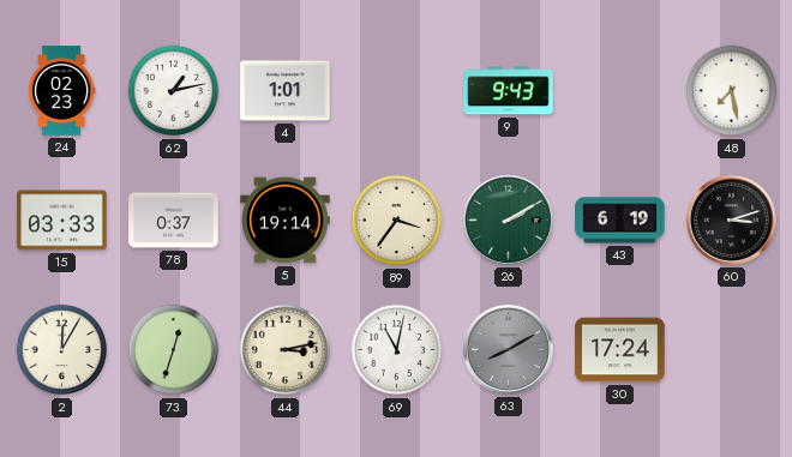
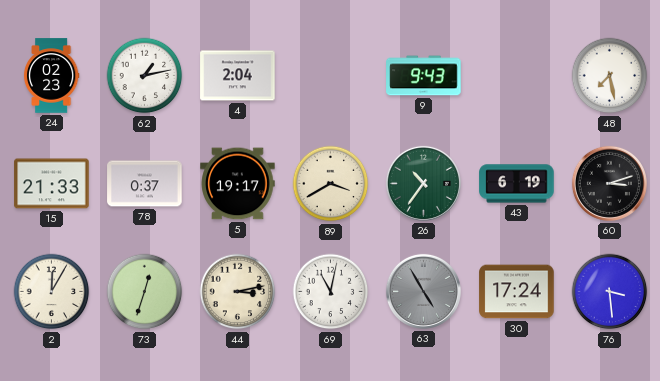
4: 1:01 -> 2:04 (238, 76)
15: 03:33 -> 21:33 (52, 184)
5: 19:14 -> 19:17 (238, 184)
89: 3:36 -> 3:40 (331, 184)
26: 2:10 -> 10:36 (423, 183)
63: 8:10 -> 4:55 (423, 291)
76: none -> 3:29 (610, 292)
